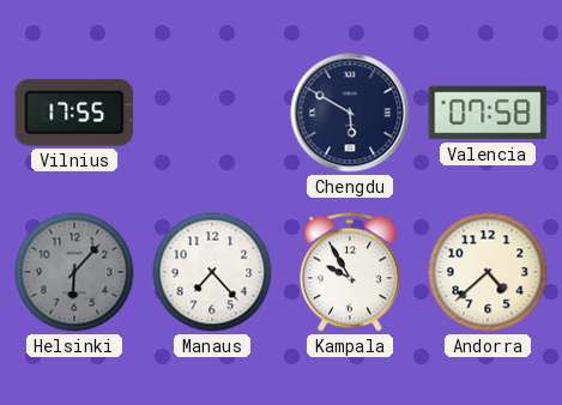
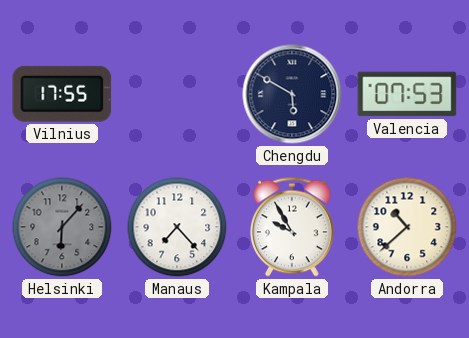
Valencia: 07:58 -> 07:53 (407, 94)
Andorra: 4:38 -> 10:38 (407, 227)
